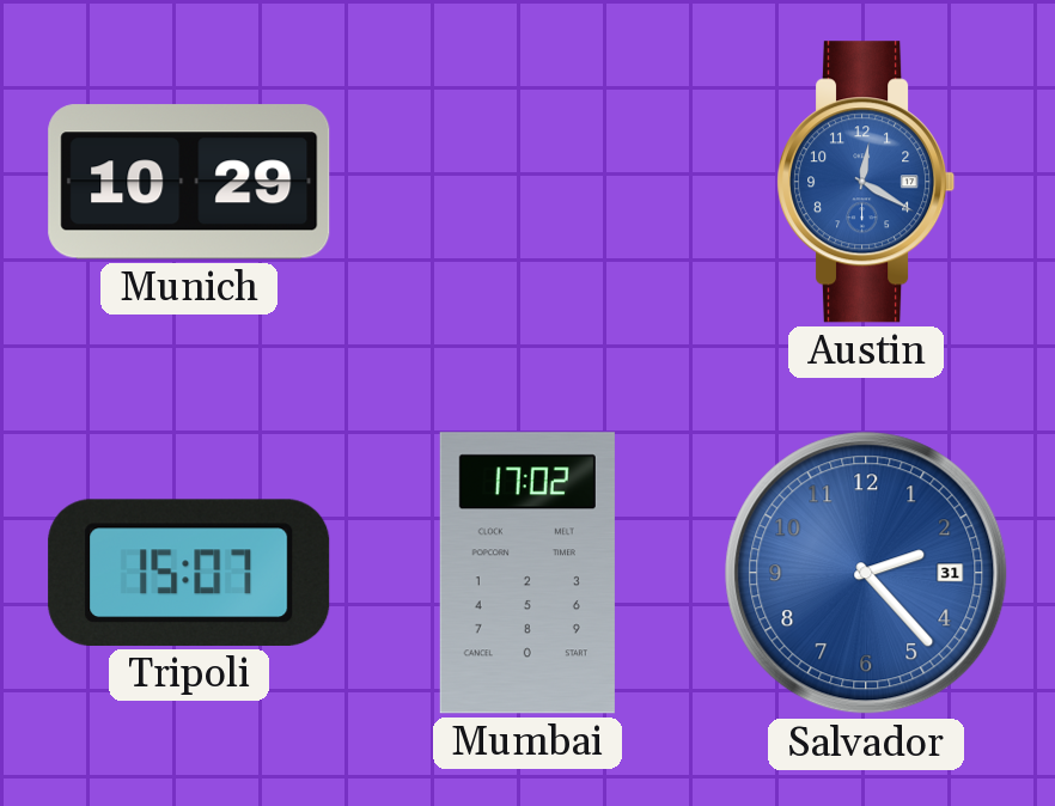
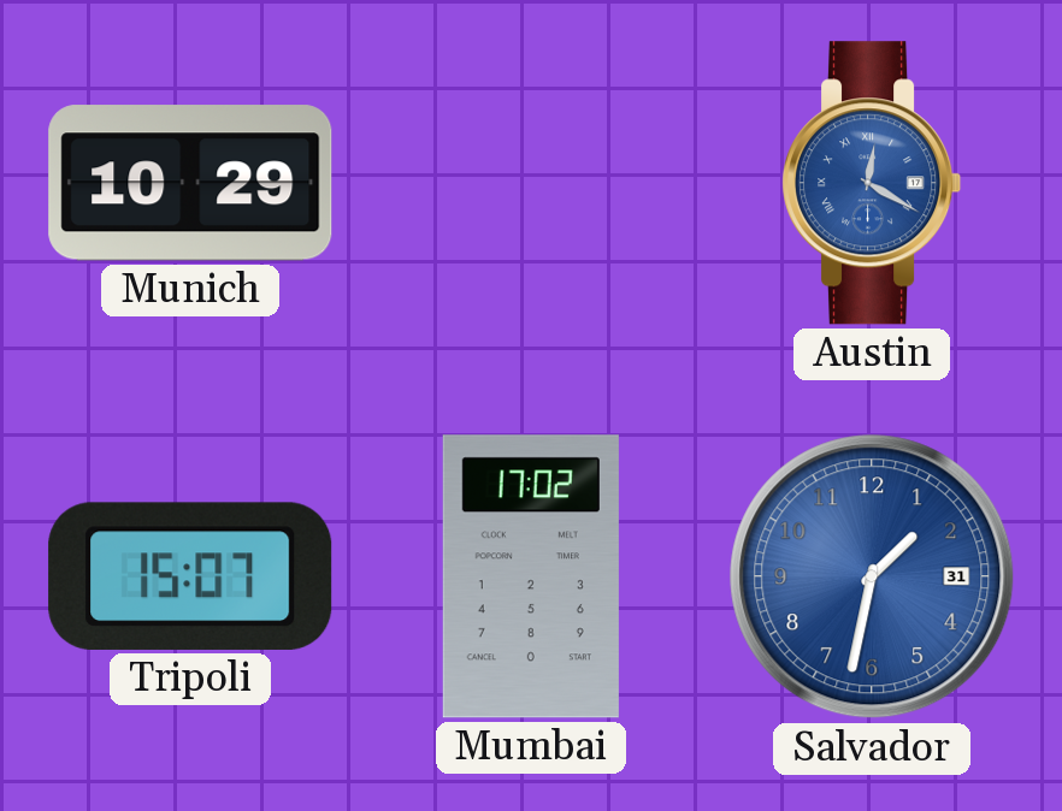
Austin numerals: Arabic -> Roman (872, 183)
Salvador: 2:23 -> 1:32 (872, 576)
